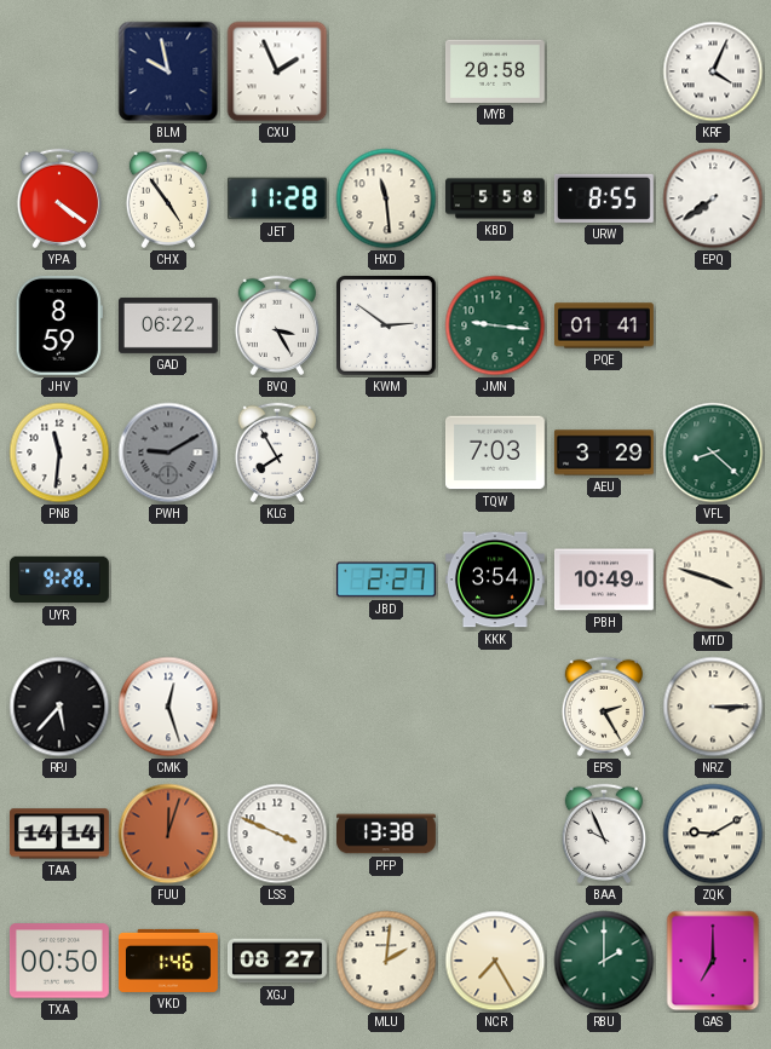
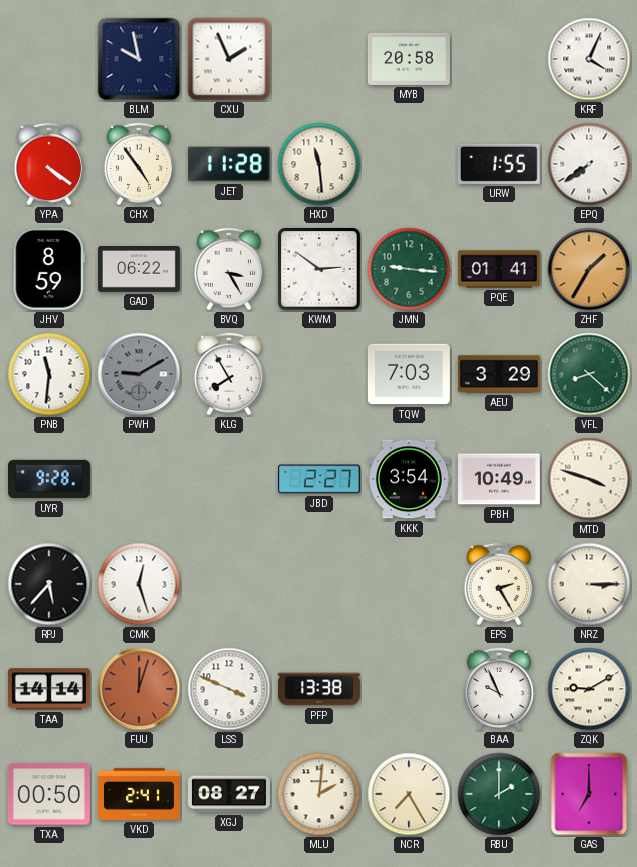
KBD: 5:58 -> none (496, 198)
URW: 8:55 -> 1:55 (499, 164)
ZHF: none -> 1:35 (589, 269)
VKD: 1:46 -> 2:41 (139, 794)
